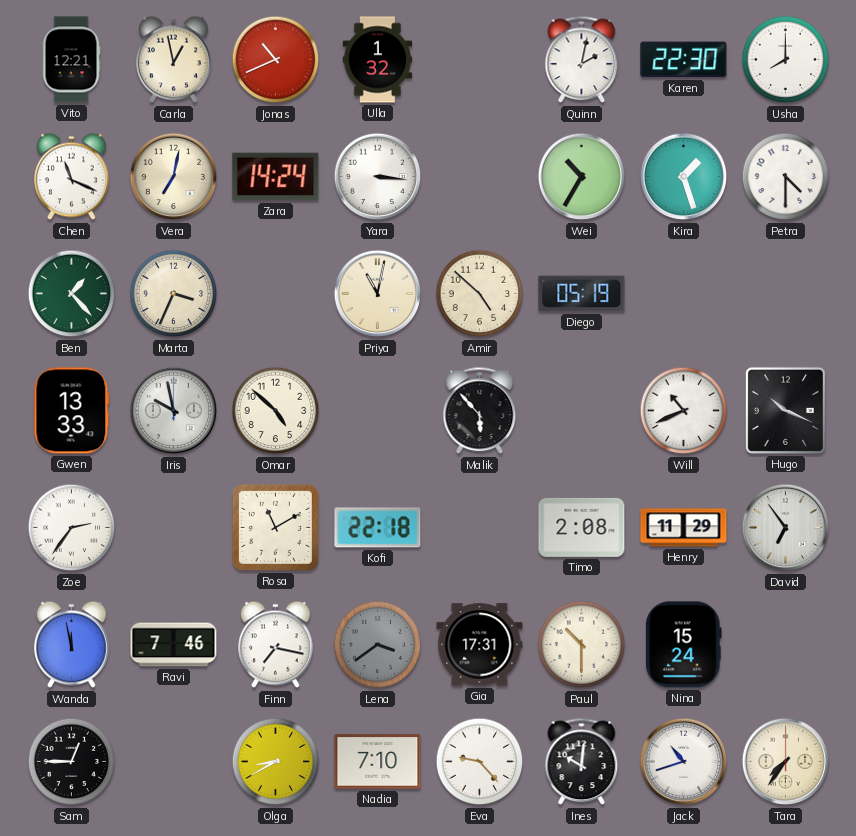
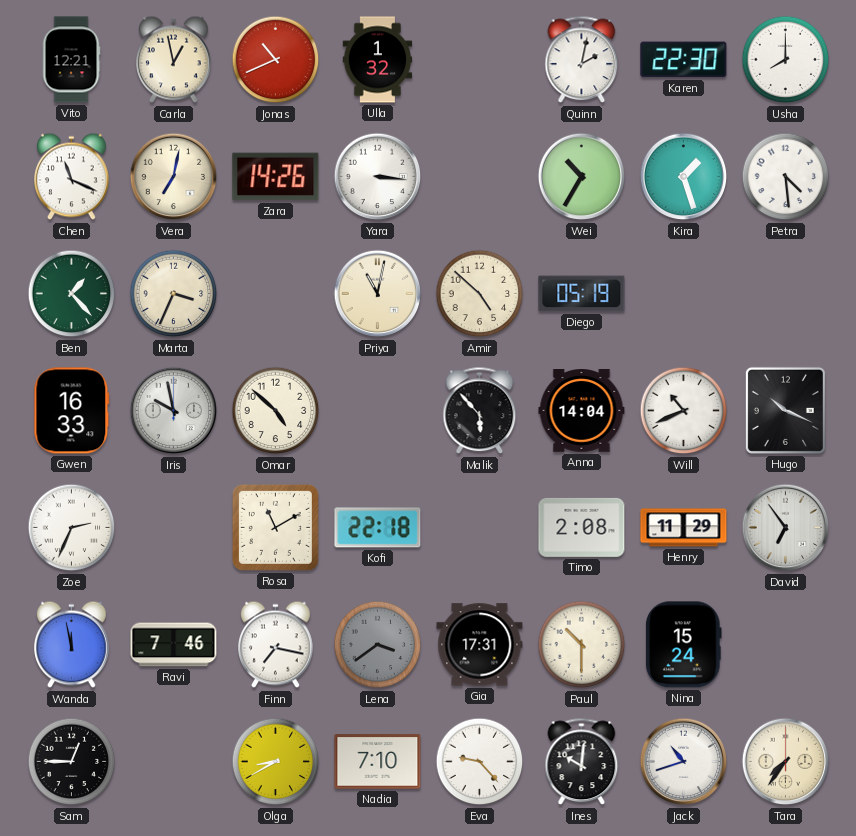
Zara: 14:24 -> 14:26 (276, 177)
Petra: 4:30 -> 4:29 (786, 177)
Gwen: 13:33 -> 16:33 (72, 411)
Anna: none -> 14:04 (582, 411)
Zoe: 2:36 -> 2:34 (72, 528)
